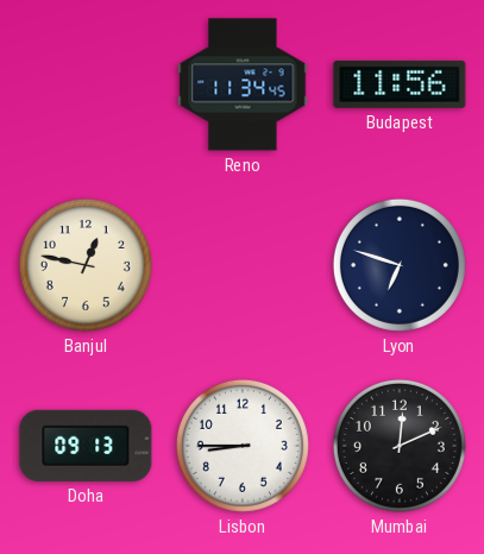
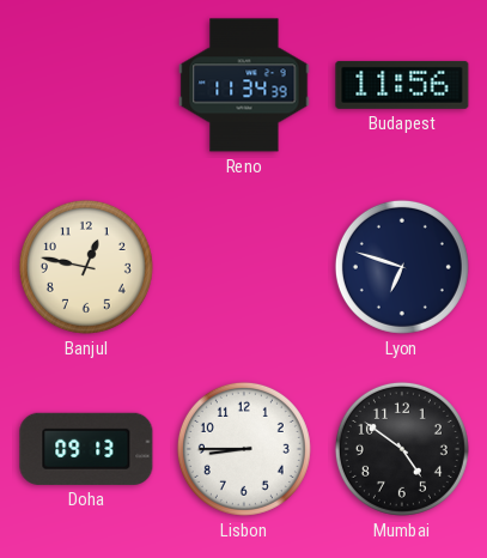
Reno: 11:34:45 -> 11:34:39 (244, 85)
Mumbai: 12:11 -> 4:51 (402, 449)
